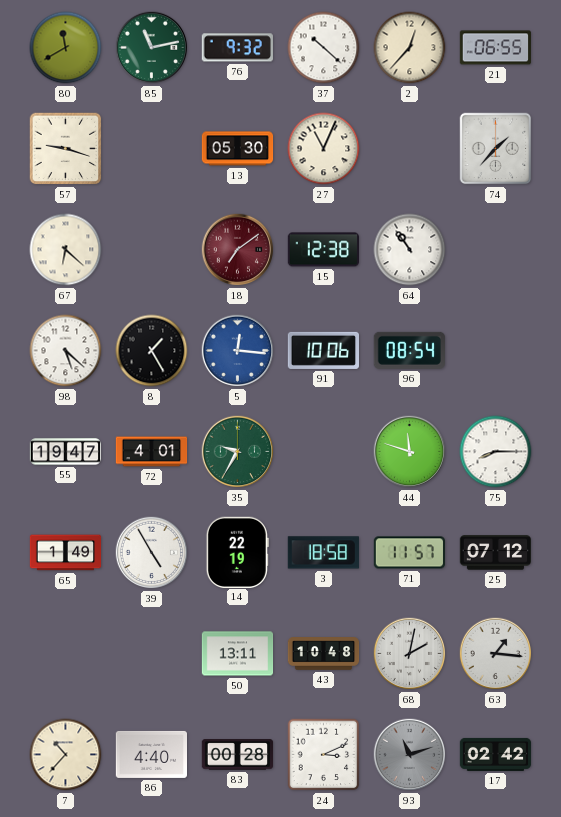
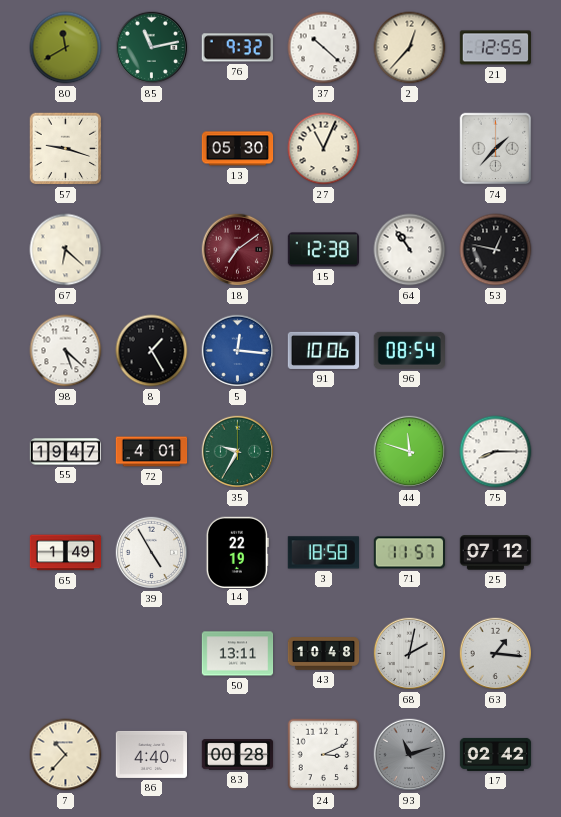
21: 06:55 -> 12:55 (495, 48)
53: none -> 12:47 (496, 250)
